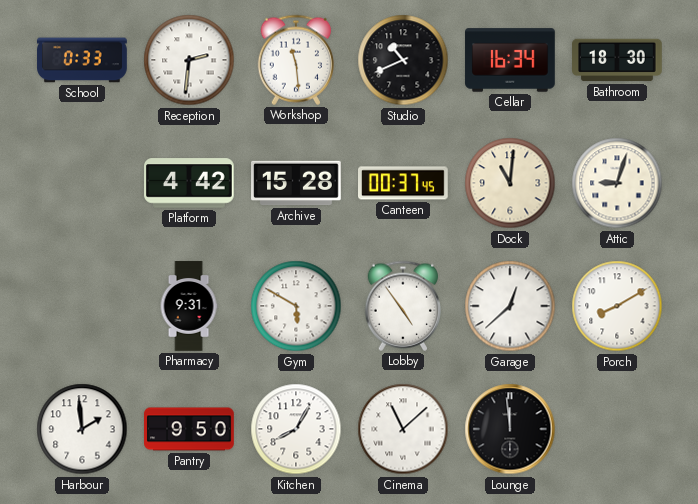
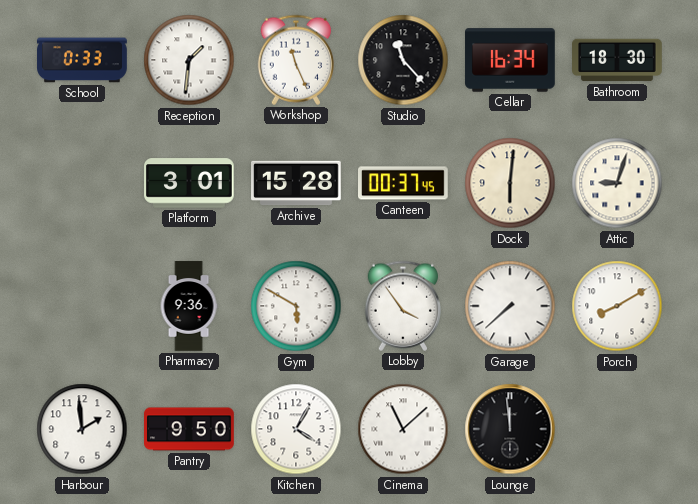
Reception: 2:31 -> 1:31 (189, 60)
Workshop: 11:29 -> 11:26 (295, 60)
Studio: 10:41 -> 11:23 (403, 60)
Platform: 4:42 -> 3:01 (189, 183)
Dock: 11:01 -> 6:01 (510, 183)
Pharmacy: 9:31 -> 9:36 (189, 306)
Lobby: 4:54 -> 3:54 (402, 306)
Garage: 12:38 -> 7:38 (510, 306)
Kitchen: 8:05 -> 4:05 (296, 429)
